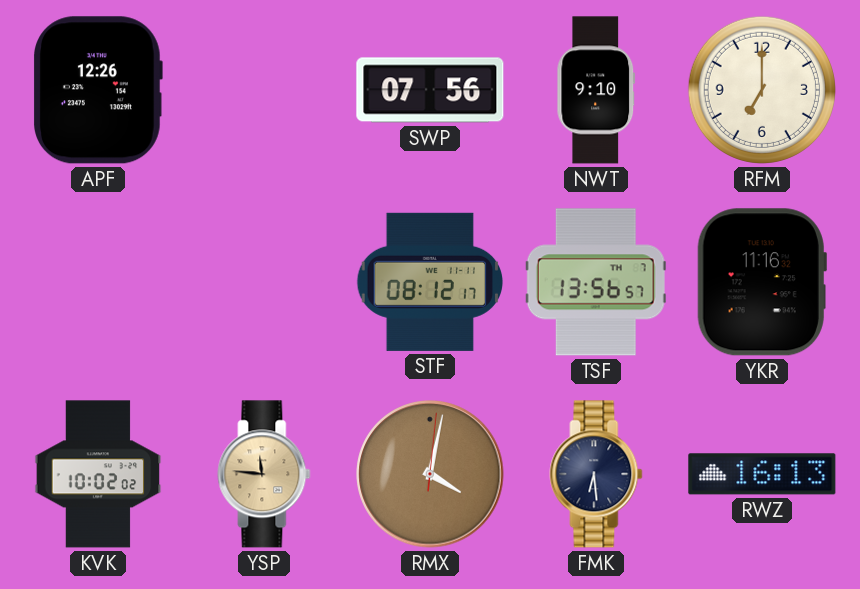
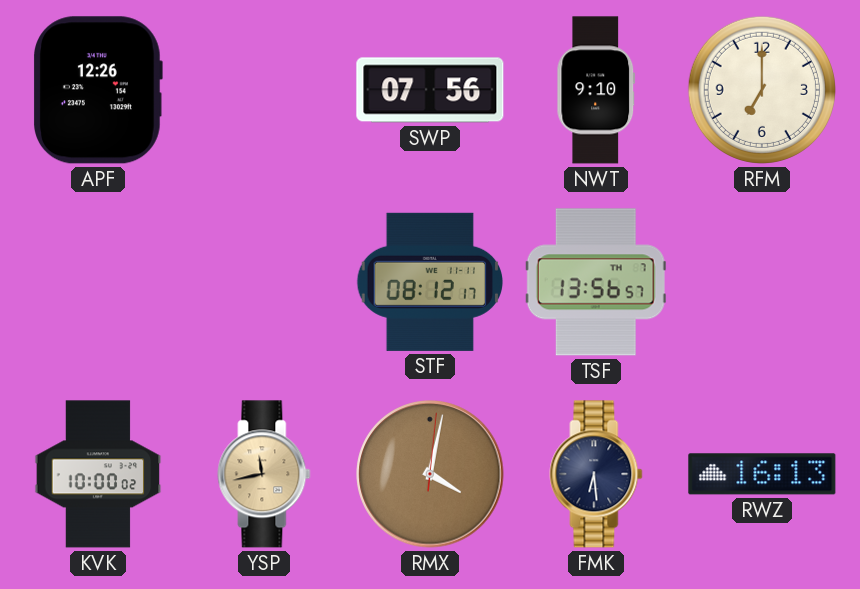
YKR: 11:16 -> none (762, 282)
KVK: 10:02 -> 10:00 (98, 474)
YSP: 11:46 -> 11:43 (264, 474)
